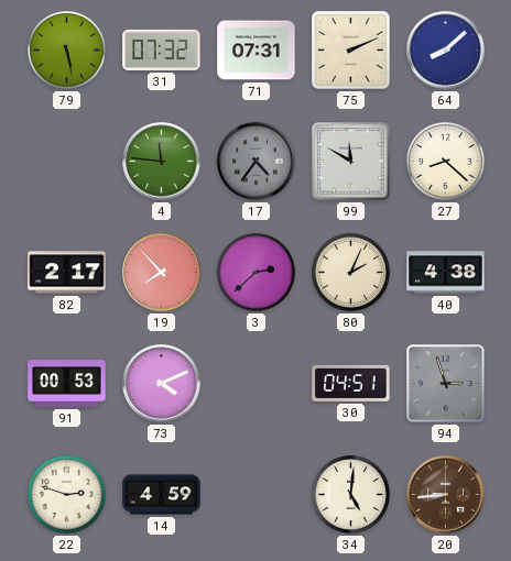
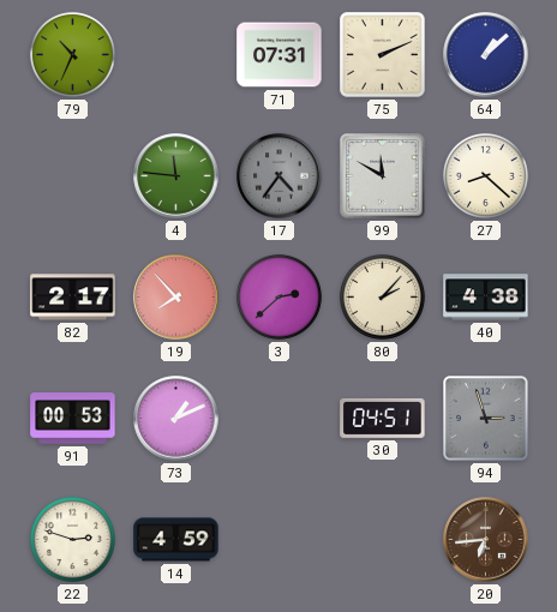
79: 5:28 -> 10:34 (72, 54)
31: 07:32 -> none (162, 50)
64: 8:08 -> 1:08 (486, 55)
80: 2:04 -> 2:07 (382, 296)
73: 4:11 -> 1:11 (176, 419)
34: 5:01 -> none (350, 494)
20: 8:44 -> 6:44 (486, 540)
